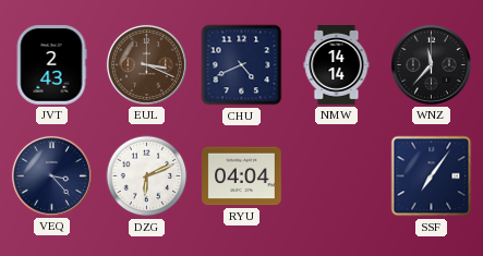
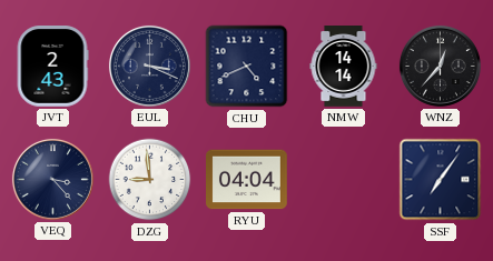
EUL dial: brown -> navy (149, 66)
WNZ: 11:37 -> 12:37 (440, 66)
DZG: 6:11 -> 8:59 (150, 180)
